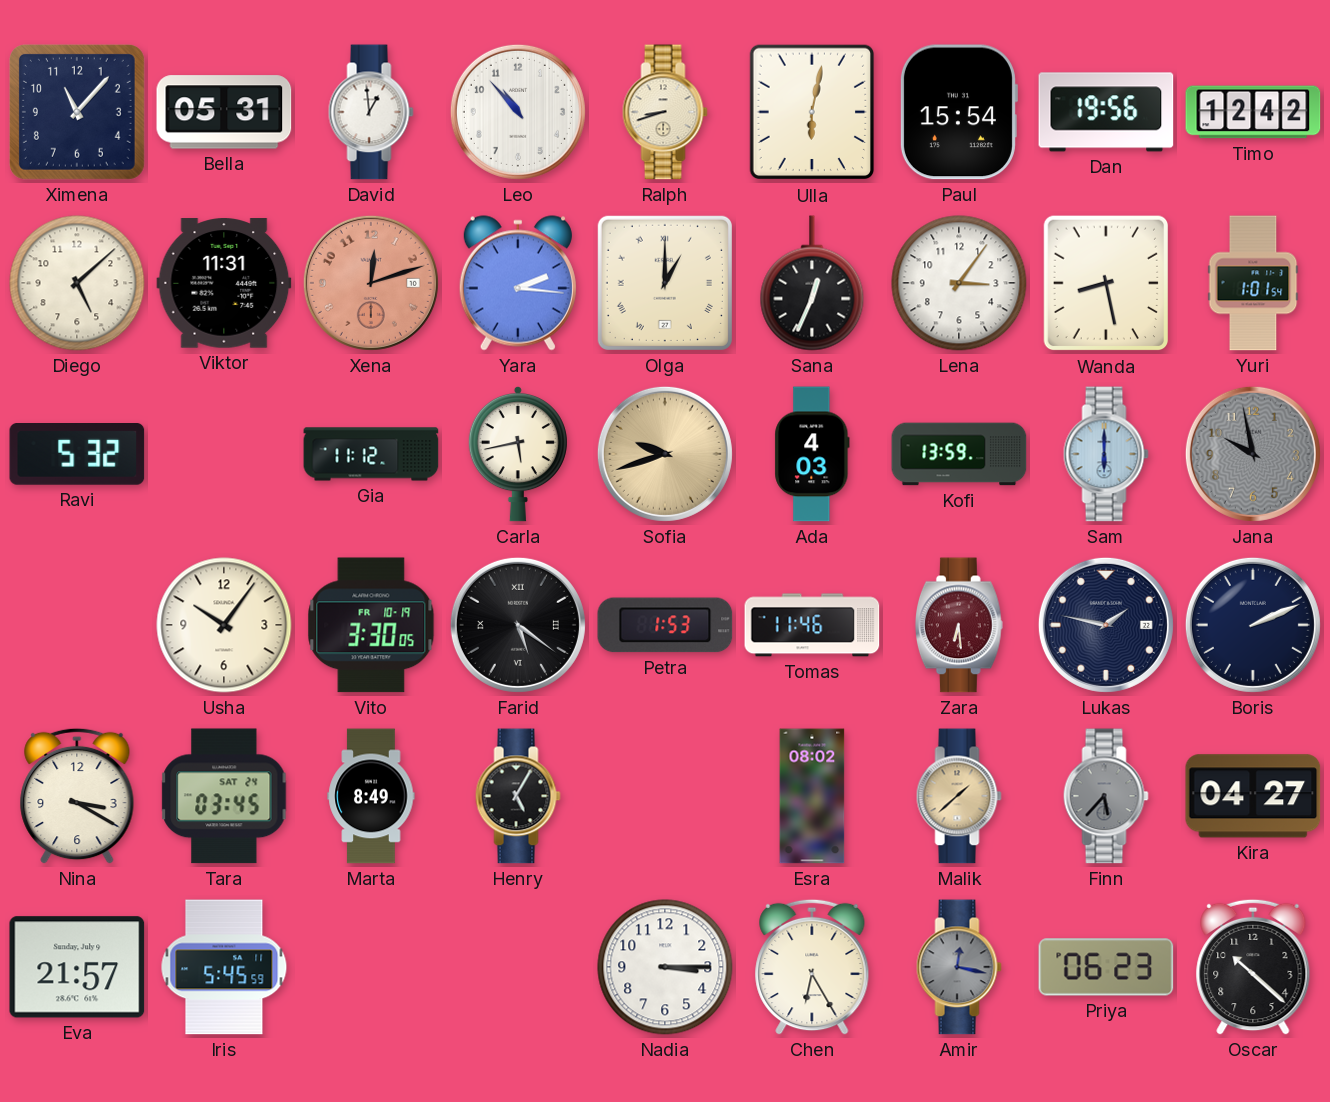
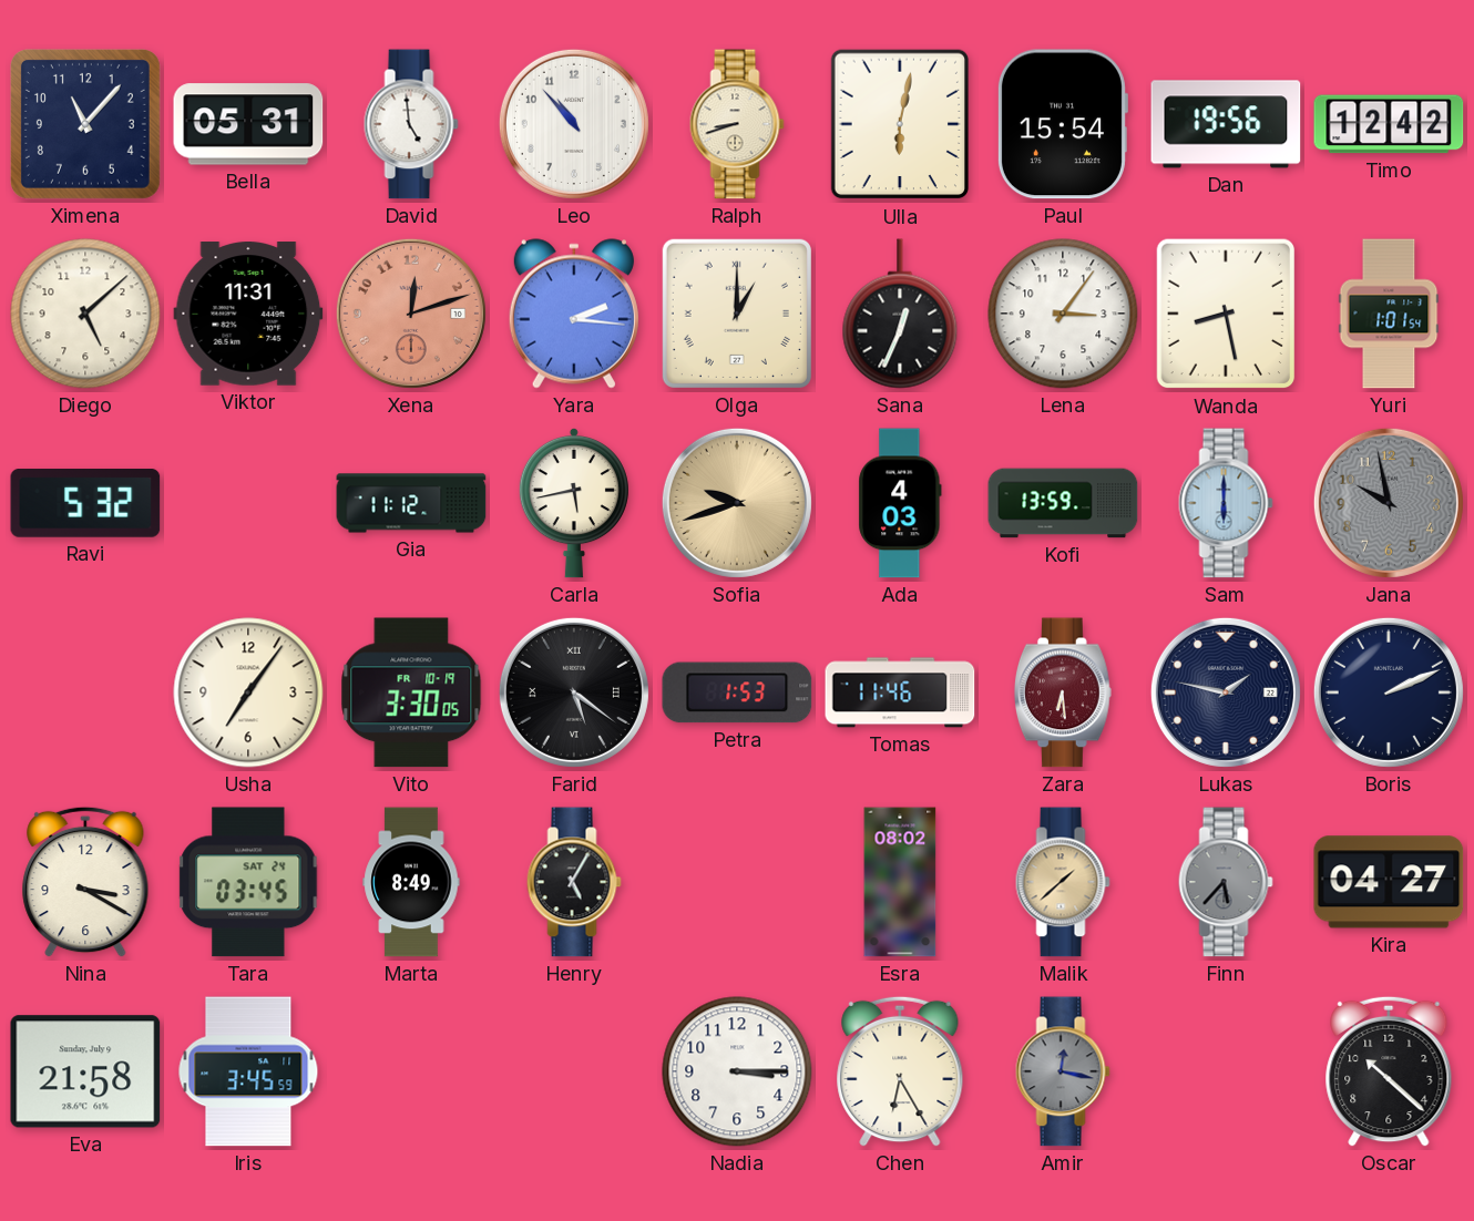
David: 12:59 -> 4:59 (411, 124)
Usha: 10:06 -> 7:06 (248, 692)
Eva: 21:57 -> 21:58 (85, 1071)
Iris: 5:45 -> 3:45 (248, 1071)
Priya: 06:23 -> none (1106, 967)
